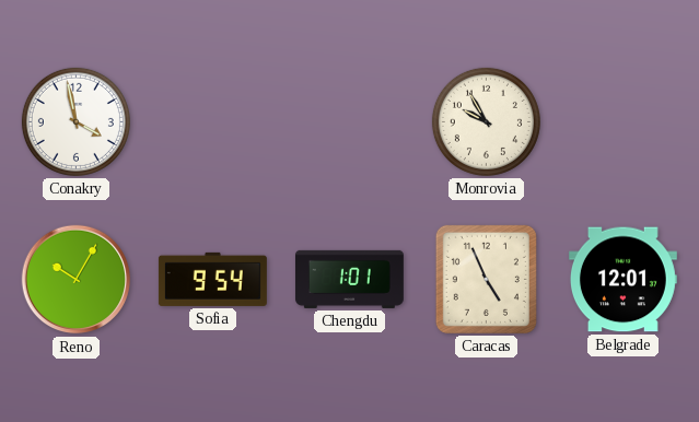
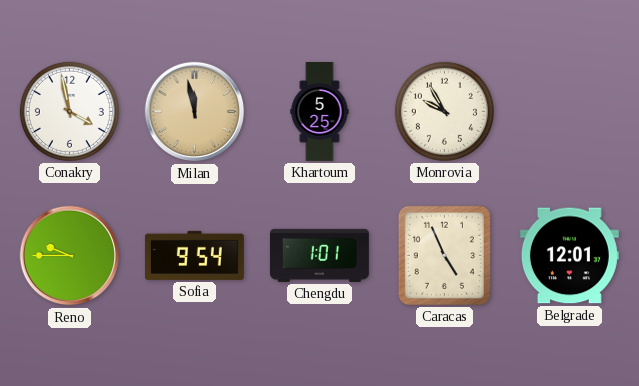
Milan: none -> 11:58 (195, 112)
Khartoum: none -> 5:25 (320, 112)
Reno: 10:05 -> 9:45 (70, 256)
